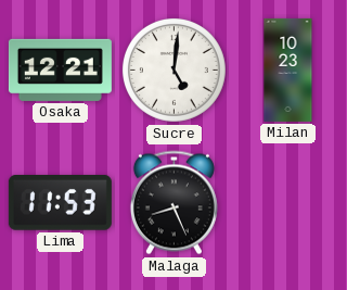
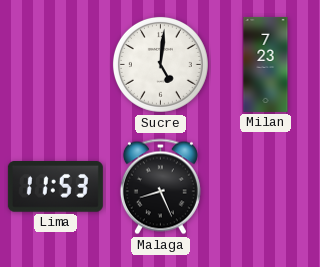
Osaka: 12:21 -> none (60, 70)
Milan: 10:23 -> 7:23 (266, 64)
